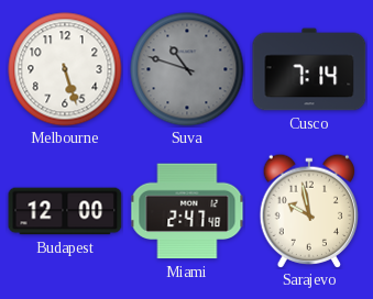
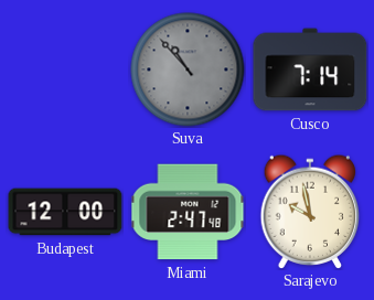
Melbourne: 5:27 -> none (65, 69)
Suva: 10:48 -> 10:53 (188, 69)
